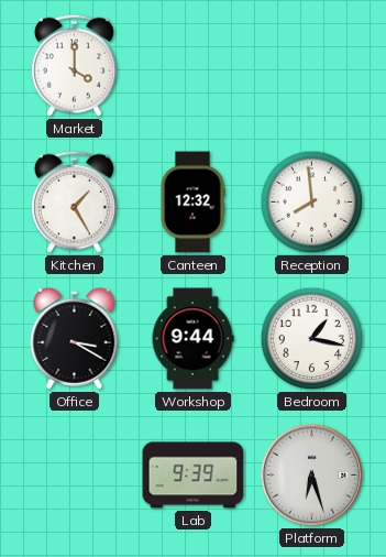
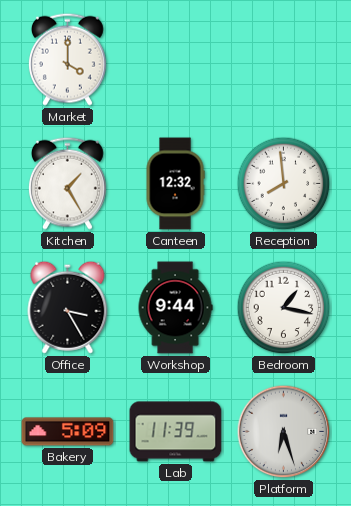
Office: 3:20 -> 3:25 (68, 307)
Bakery: none -> 5:09 (68, 432)
Lab: 9:39 -> 11:39 (176, 432)
